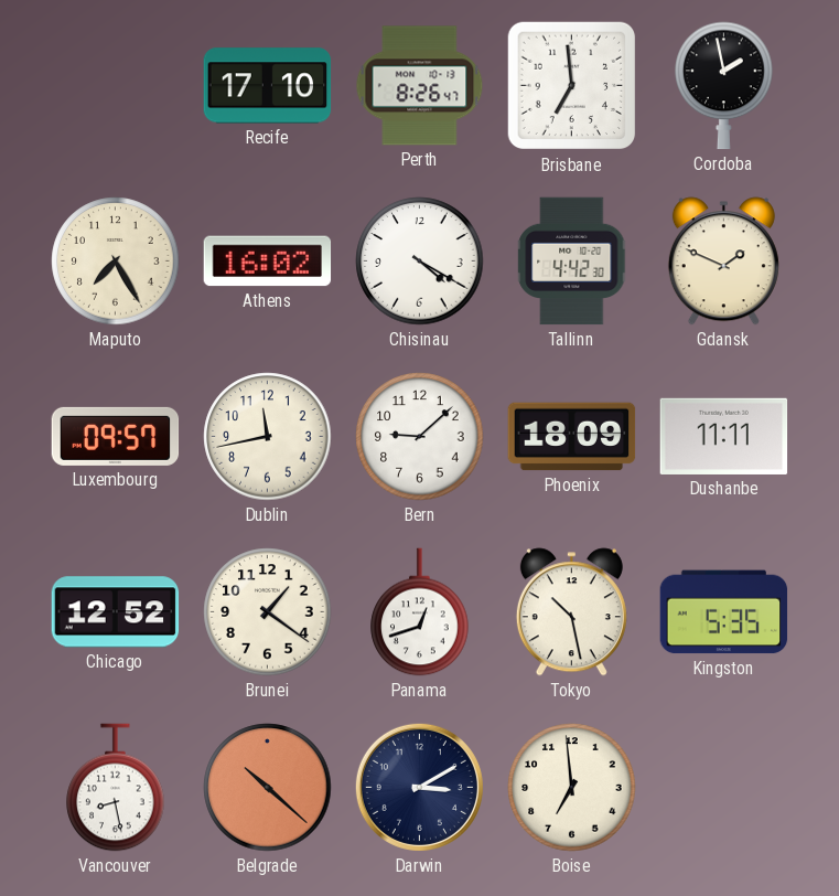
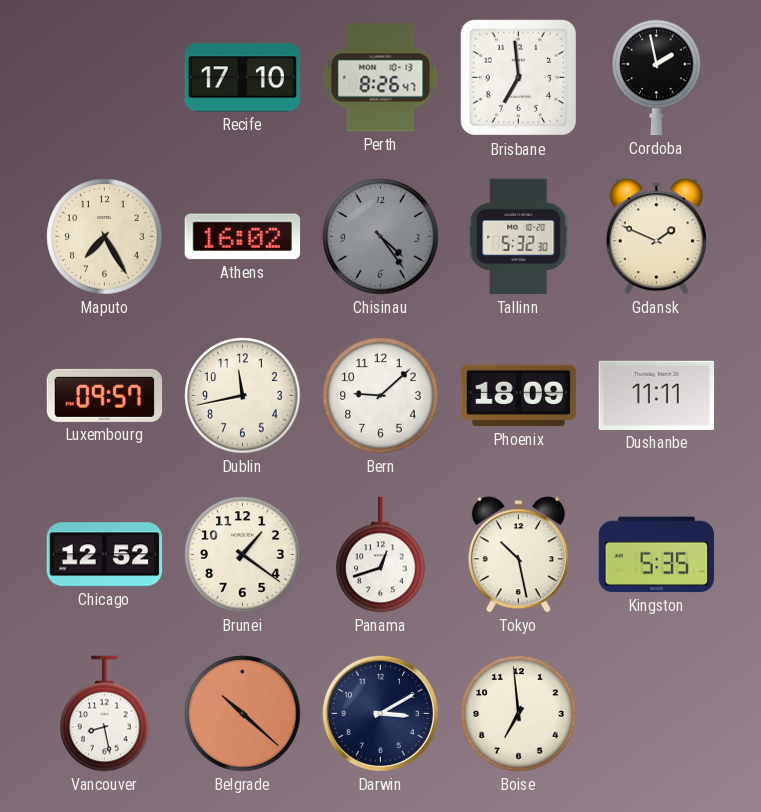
Chisinau: 4:20 -> 4:24 (381, 237)
Chisinau dial: white -> grey (381, 237)
Tallinn: 4:42 -> 5:32 (519, 237)
